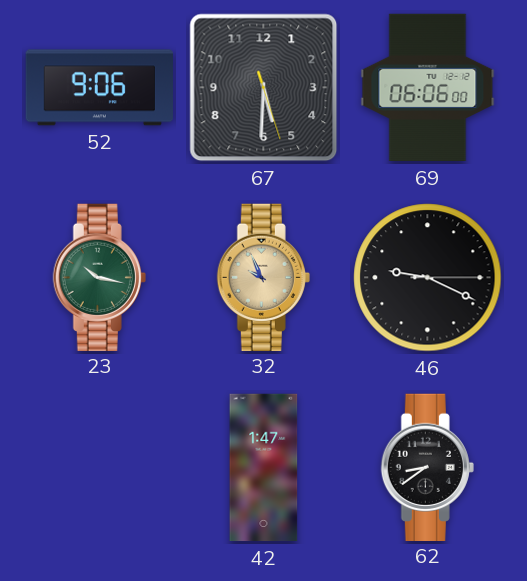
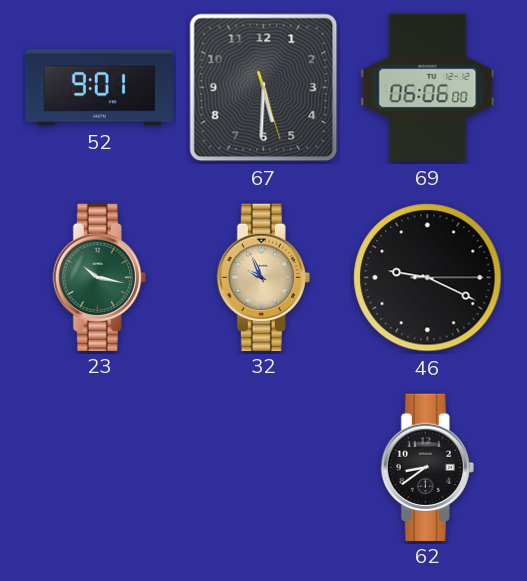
52: 9:06 -> 9:01 (99, 88)
42: 1:47 -> none (264, 468)
